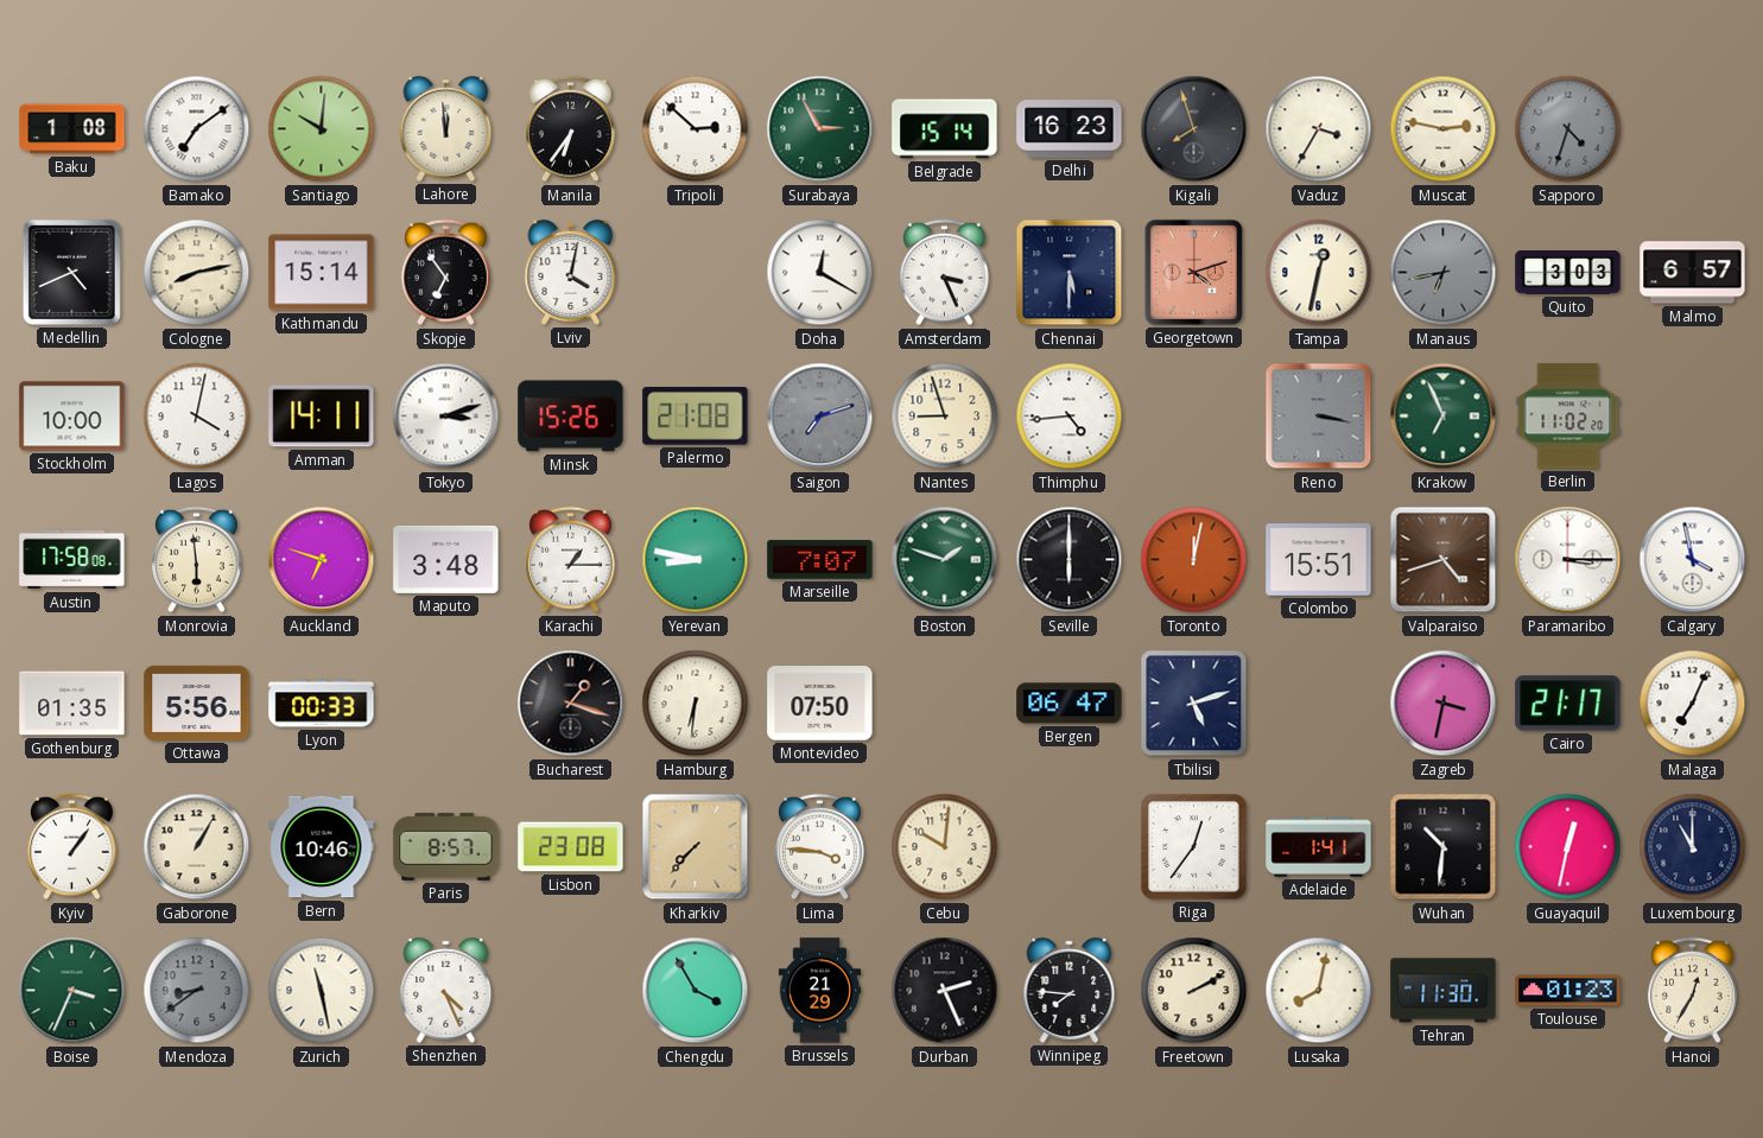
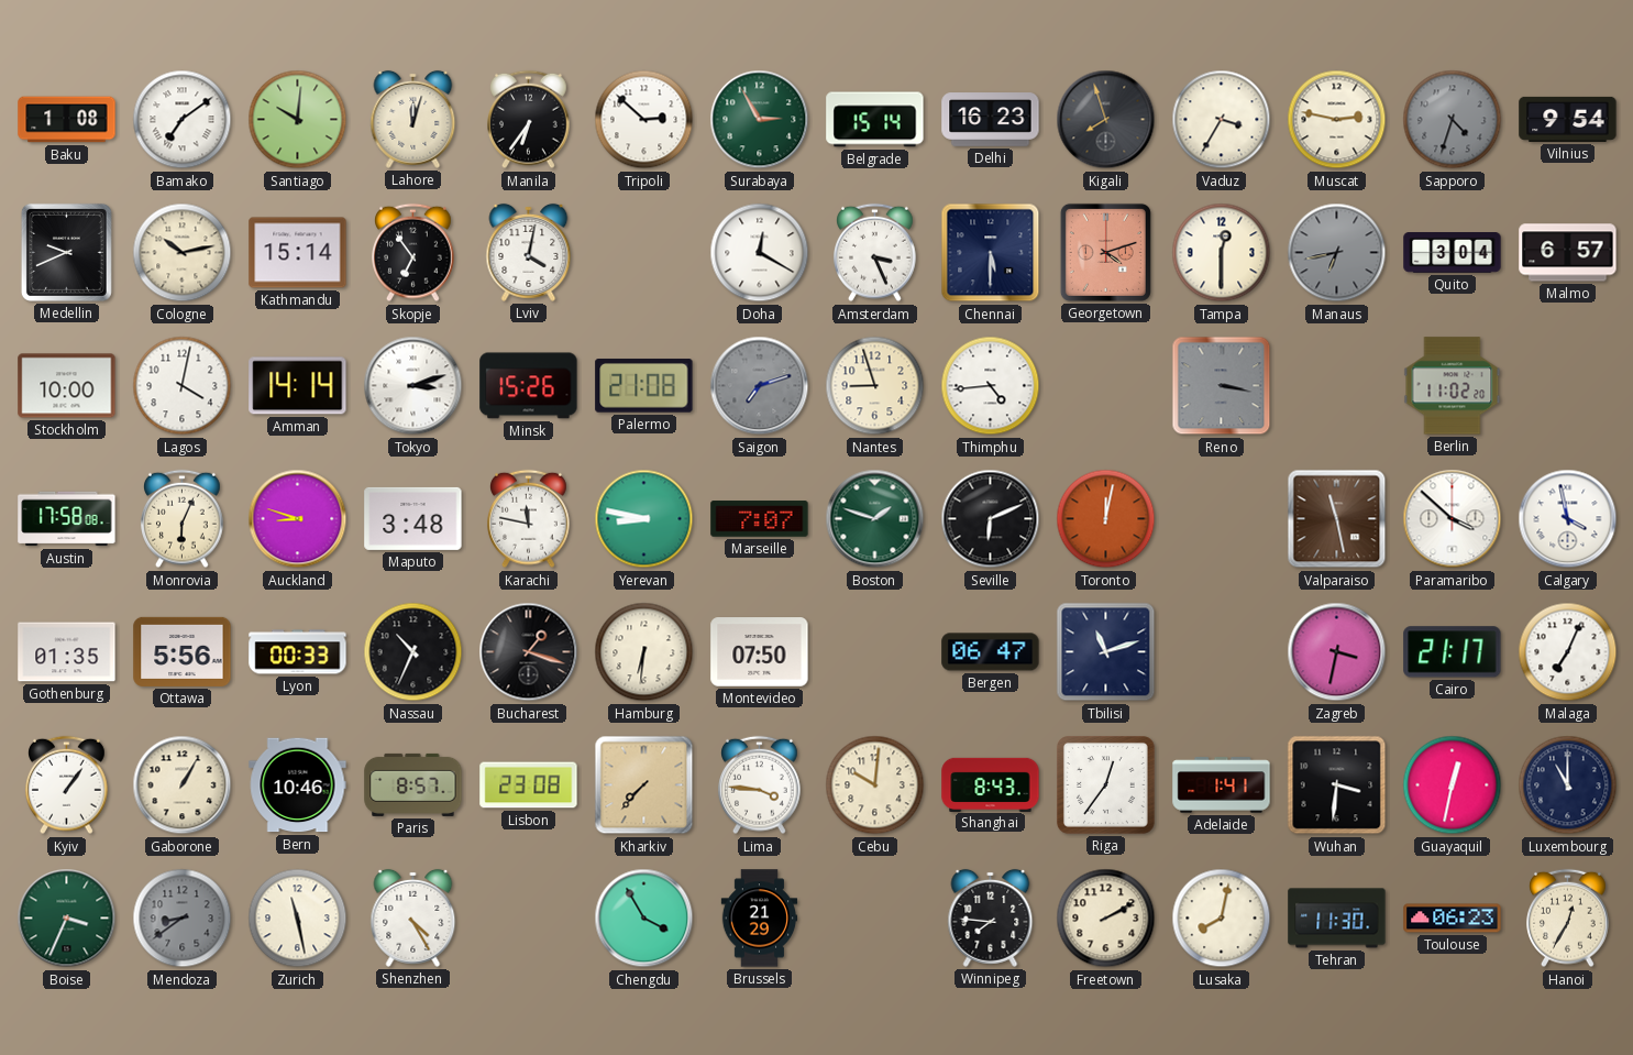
Lahore: 11:59 -> 12:03 (413, 119)
Vilnius: none -> 9:54 (1568, 119)
Medellin: 4:41 -> 9:41 (66, 252)
Cologne: 8:13 -> 10:13 (183, 253)
Tampa: 12:32 -> 12:30 (1222, 253)
Quito: 3:03 -> 3:04 (1453, 253)
Amman: 14:11 -> 14:14 (298, 386)
Krakow: 6:56 -> none (1444, 417)
Monrovia: 5:59 -> 6:04 (183, 519)
Auckland: 6:48 -> 8:48 (298, 519)
Karachi: 1:15 -> 11:47 (529, 519)
Seville: 6:00 -> 6:11 (991, 519)
Colombo: 15:51 -> none (1319, 560)
Valparaiso: 4:42 -> 11:28 (1337, 519)
Paramaribo: 3:15 -> 3:52 (1453, 519)
Nassau: none -> 10:34 (413, 652)
Tbilisi: 5:12 -> 11:12 (1106, 652)
Shanghai: none -> 8:43 (991, 784)
Wuhan: 10:31 -> 3:31 (1337, 785)
Shenzhen: 4:26 -> 4:25 (413, 917)
Durban: 2:26 -> none (945, 991)
Toulouse: 01:23 -> 06:23 (1453, 919)
